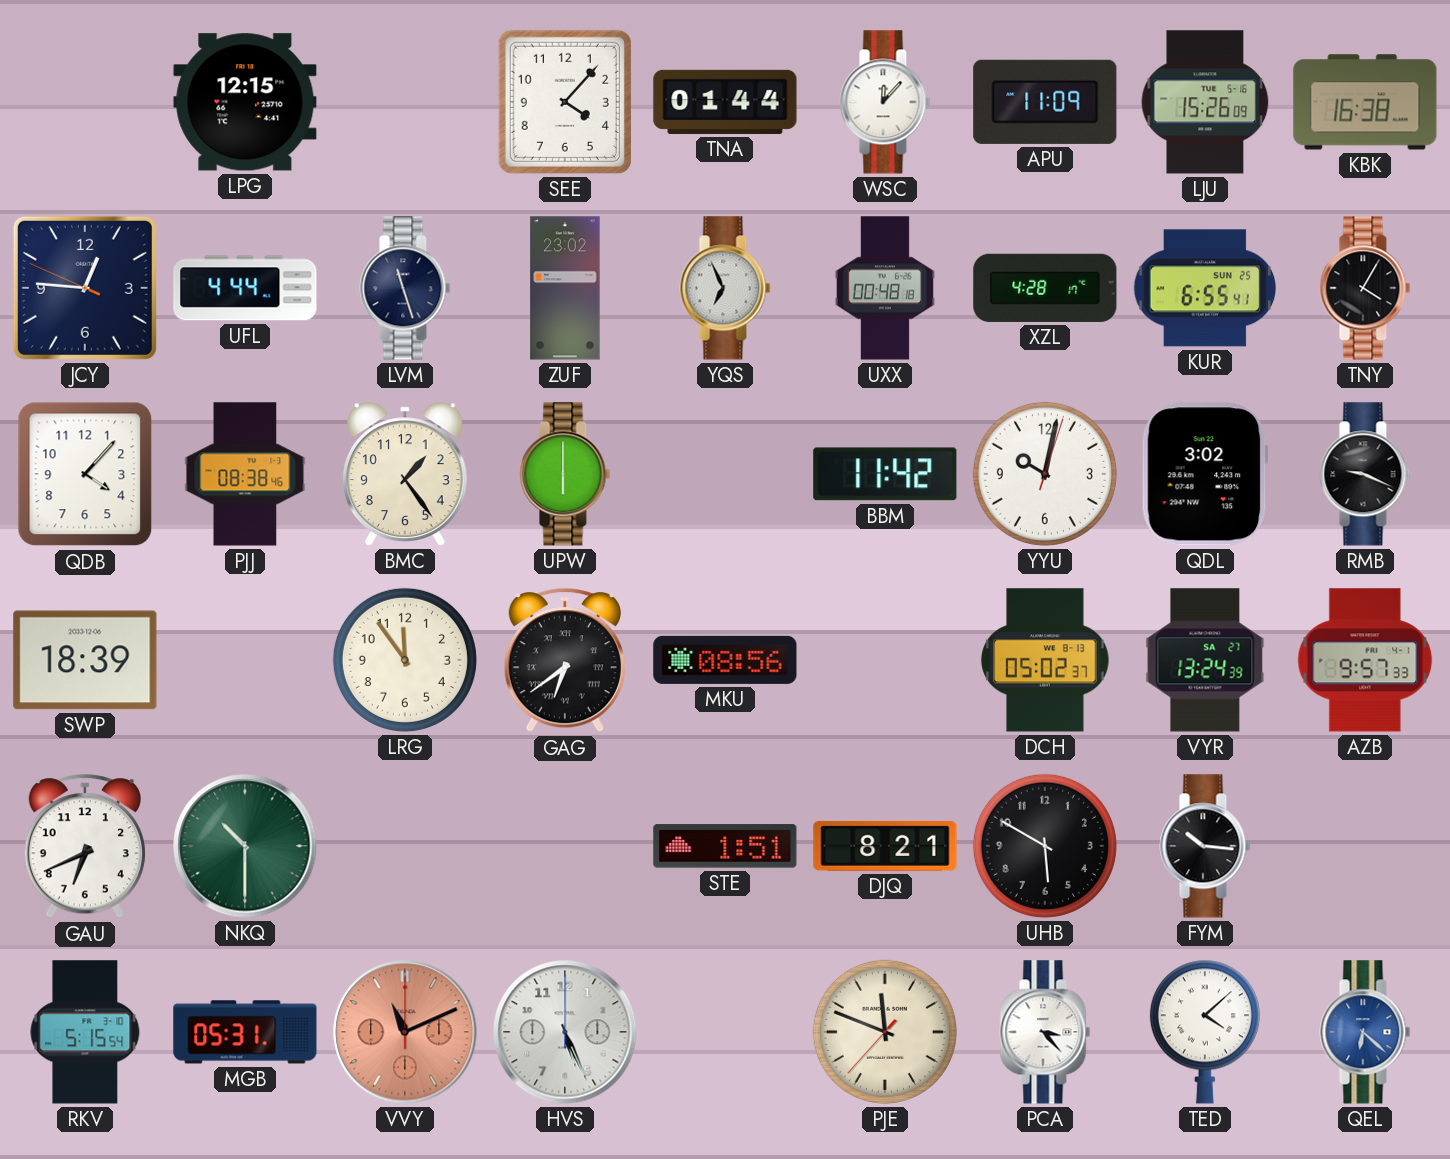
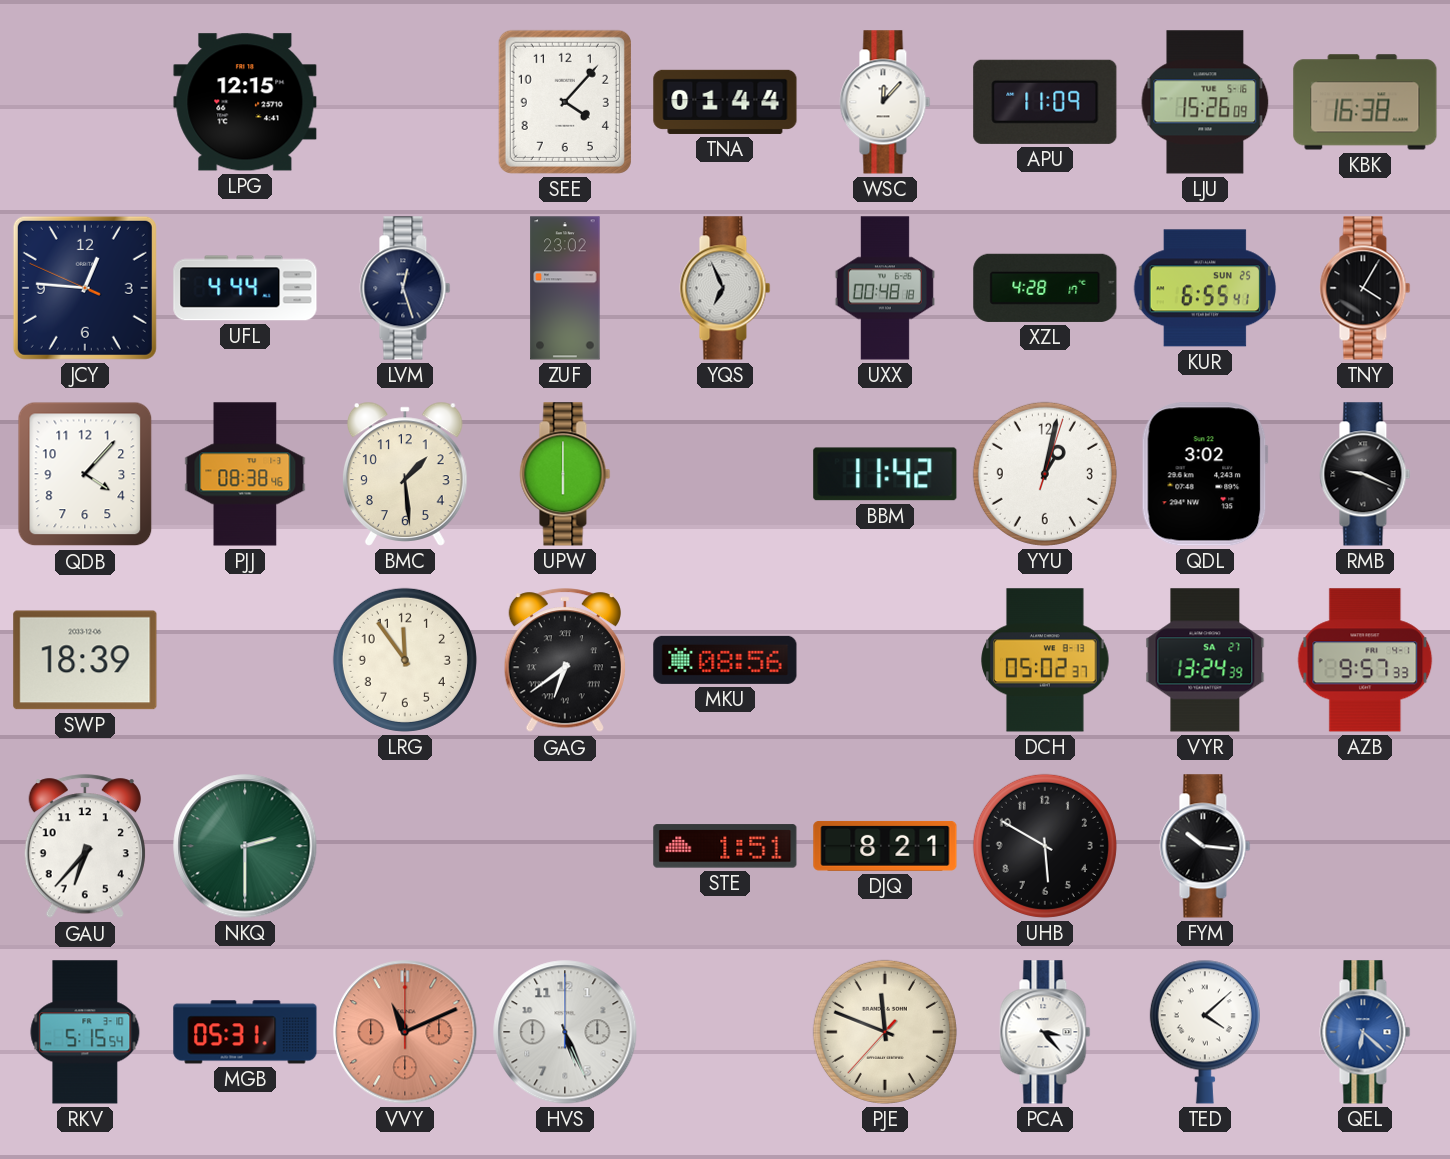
LVM: 11:27 -> 12:27 (405, 288)
BMC: 1:24 -> 1:29 (405, 474)
YYU: 10:02 -> 1:02 (1045, 474)
GAU: 6:41 -> 6:37 (85, 847)
NKQ: 10:30 -> 2:30 (245, 846)
